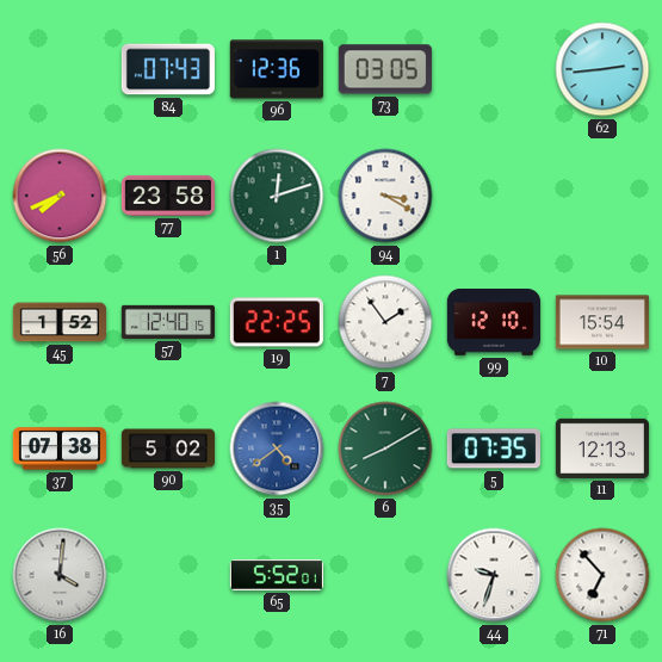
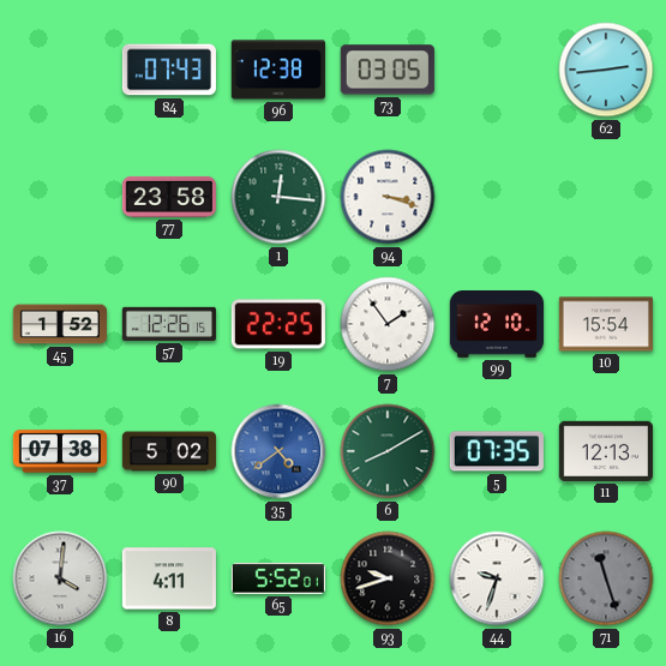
96: 12:36 -> 12:38 (278, 70)
56: 7:41 -> none (60, 196)
1: 12:12 -> 12:16 (278, 197)
94: 3:20 -> 3:18 (388, 197)
57: 12:40 -> 12:26 (169, 324)
8: none -> 4:11 (169, 578)
93: none -> 9:42 (388, 578)
71: 6:53 -> 11:27 (606, 578)
71 dial: white -> grey (606, 578)
